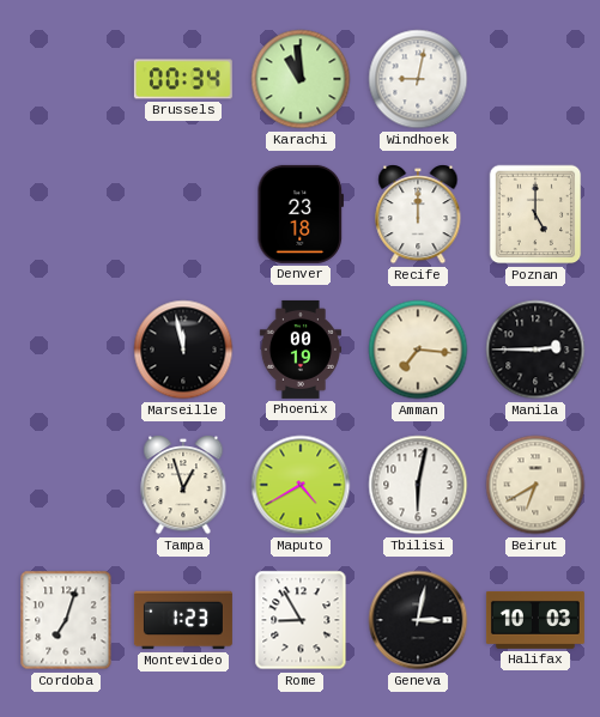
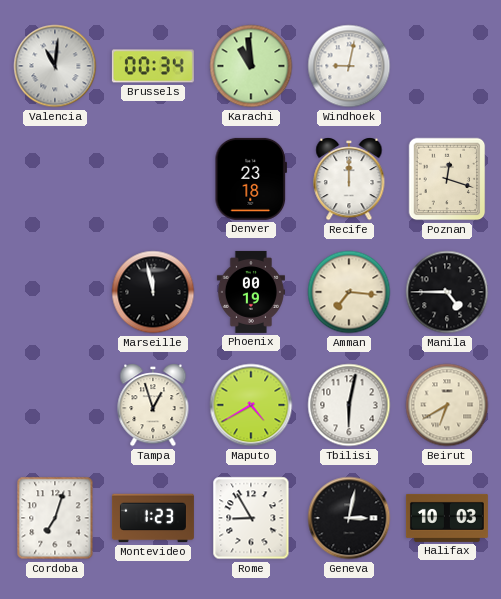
Valencia: none -> 11:01 (55, 66)
Poznan: 5:00 -> 12:18 (447, 179)
Manila: 2:45 -> 4:45 (447, 292)
